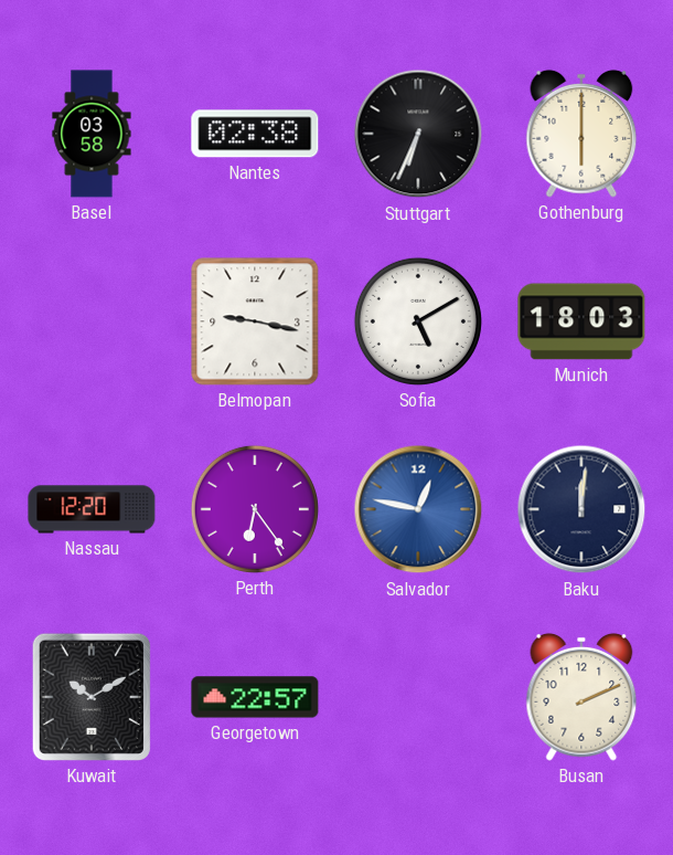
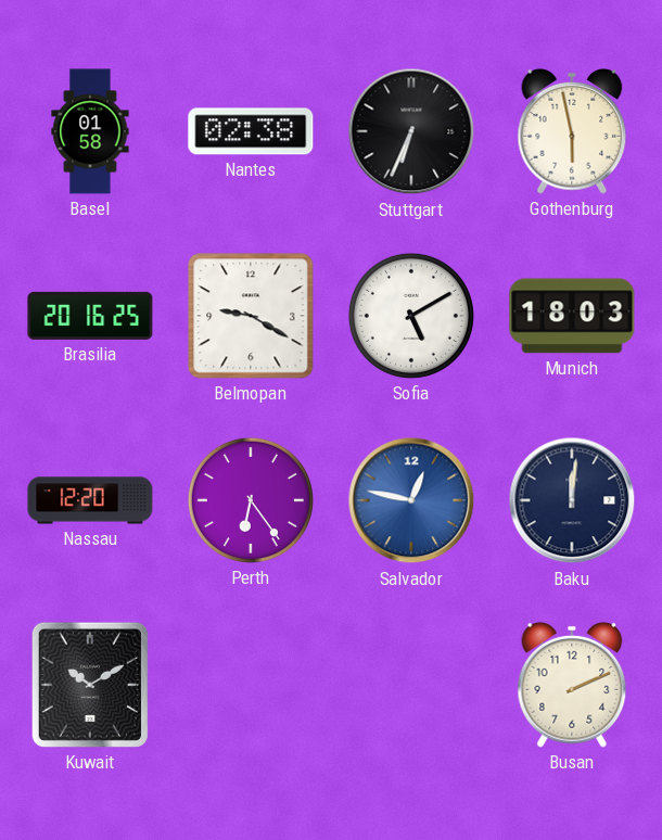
Basel: 03:58 -> 01:58 (90, 131)
Gothenburg: 6:00 -> 5:58 (572, 131)
Brasilia: none -> 20:16 (90, 316)
Belmopan: 9:17 -> 9:20 (251, 316)
Georgetown: 22:57 -> none (255, 697)
